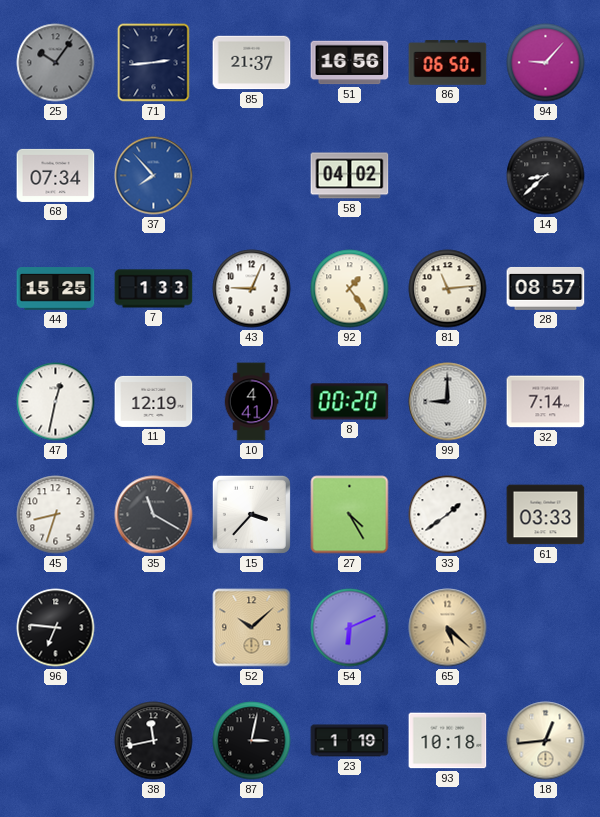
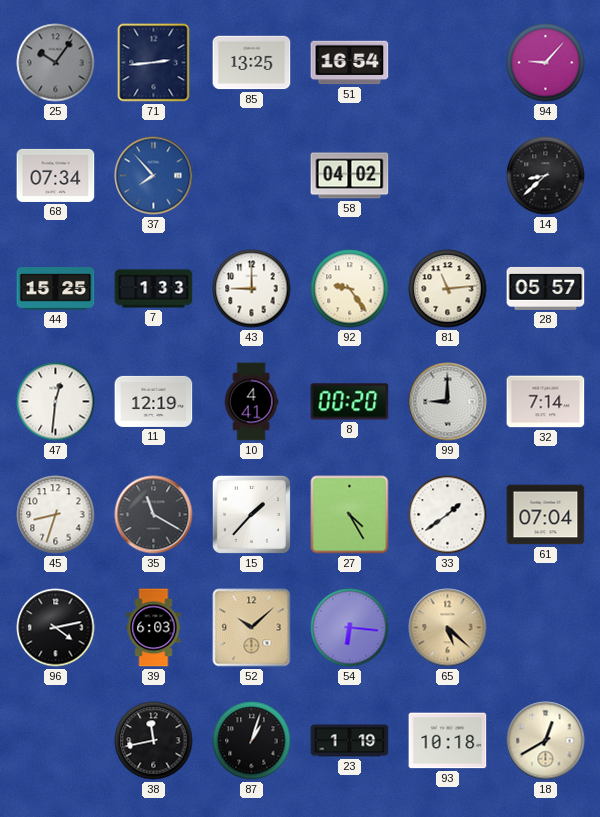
85: 21:37 -> 13:25 (252, 63)
51: 16:56 -> 16:54 (350, 63)
86: 06:50 -> none (448, 63)
43: 9:04 -> 9:00 (252, 289)
92: 1:24 -> 9:24 (350, 289)
28: 08:57 -> 05:57 (546, 288)
47: 12:32 -> 12:31 (56, 402)
15: 3:37 -> 1:37 (251, 514)
61: 03:33 -> 07:04 (546, 515)
96: 6:46 -> 4:13 (56, 628)
39: none -> 6:03 (154, 628)
54: 6:11 -> 6:16 (350, 628)
87: 3:02 -> 1:03 (252, 741)
18: 12:44 -> 12:40 (546, 741)
